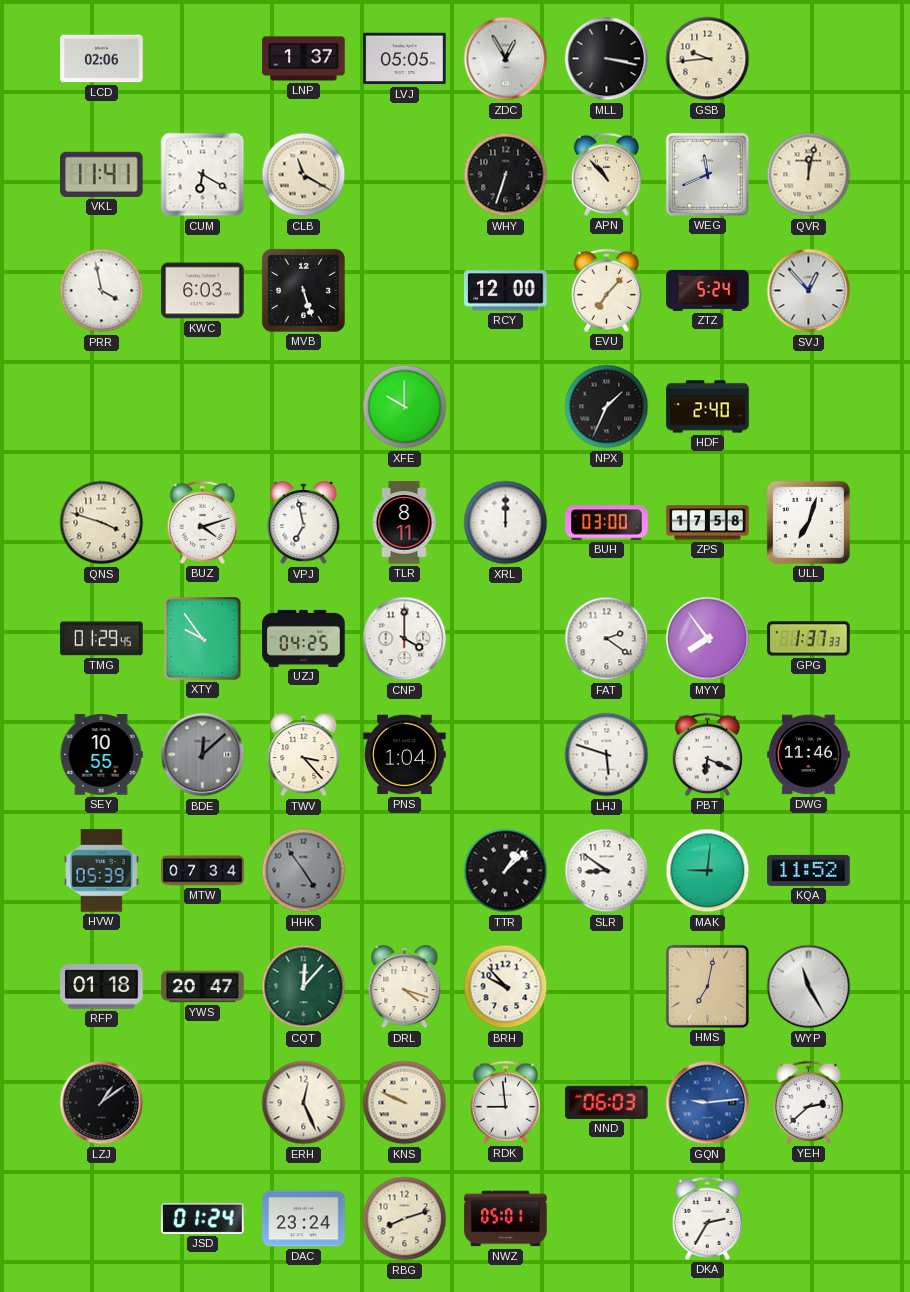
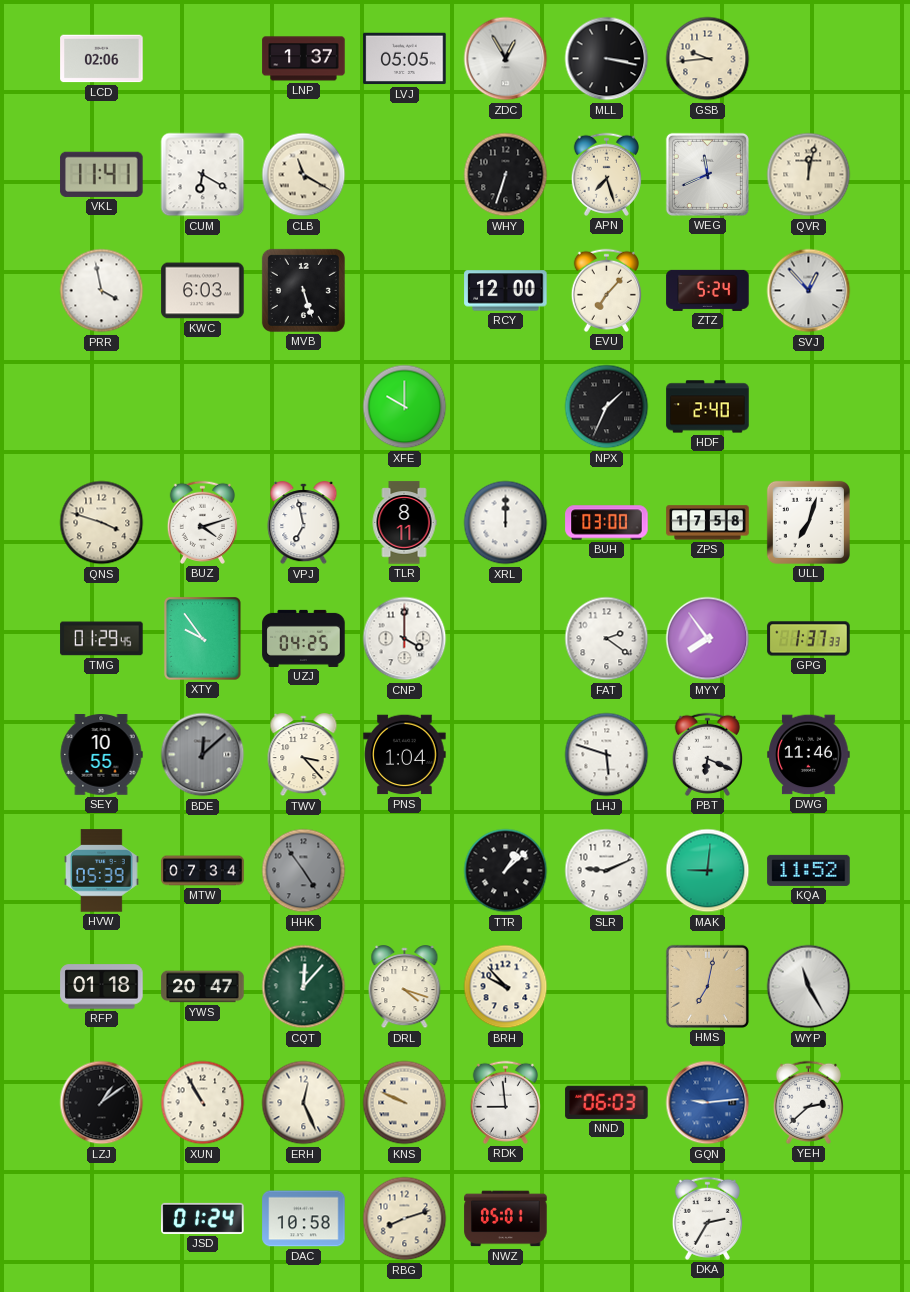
APN: 10:53 -> 7:27 (606, 174)
SLR: 8:51 -> 9:11 (607, 871)
XUN: none -> 10:55 (203, 1103)
DAC: 23:24 -> 10:58 (304, 1219)
